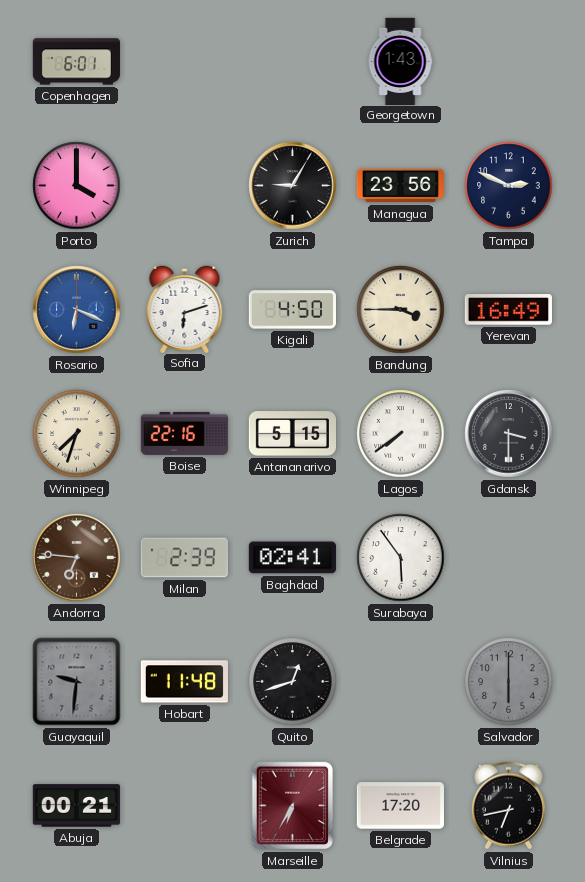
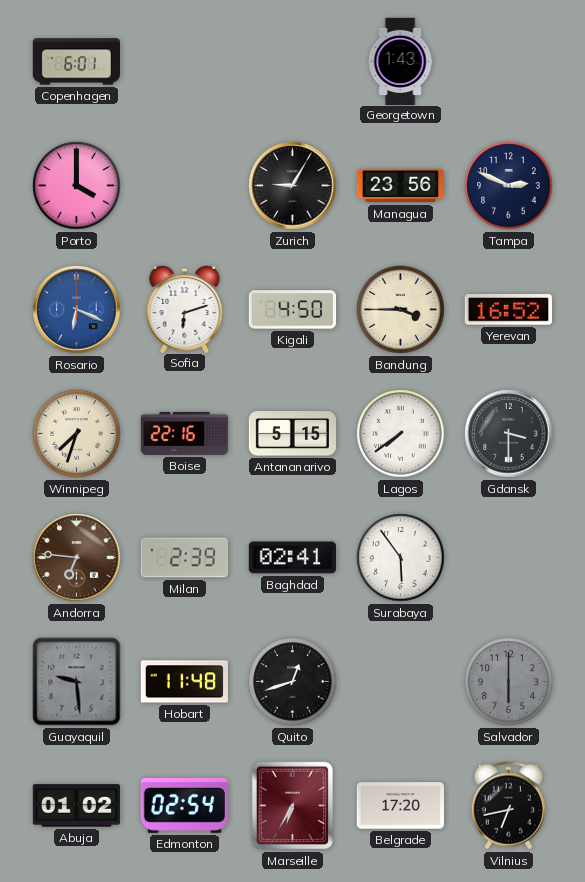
Yerevan: 16:49 -> 16:52 (508, 310)
Guayaquil: 9:31 -> 9:29 (77, 682)
Abuja: 00:21 -> 01:02 (76, 806)
Edmonton: none -> 02:54 (184, 805)
